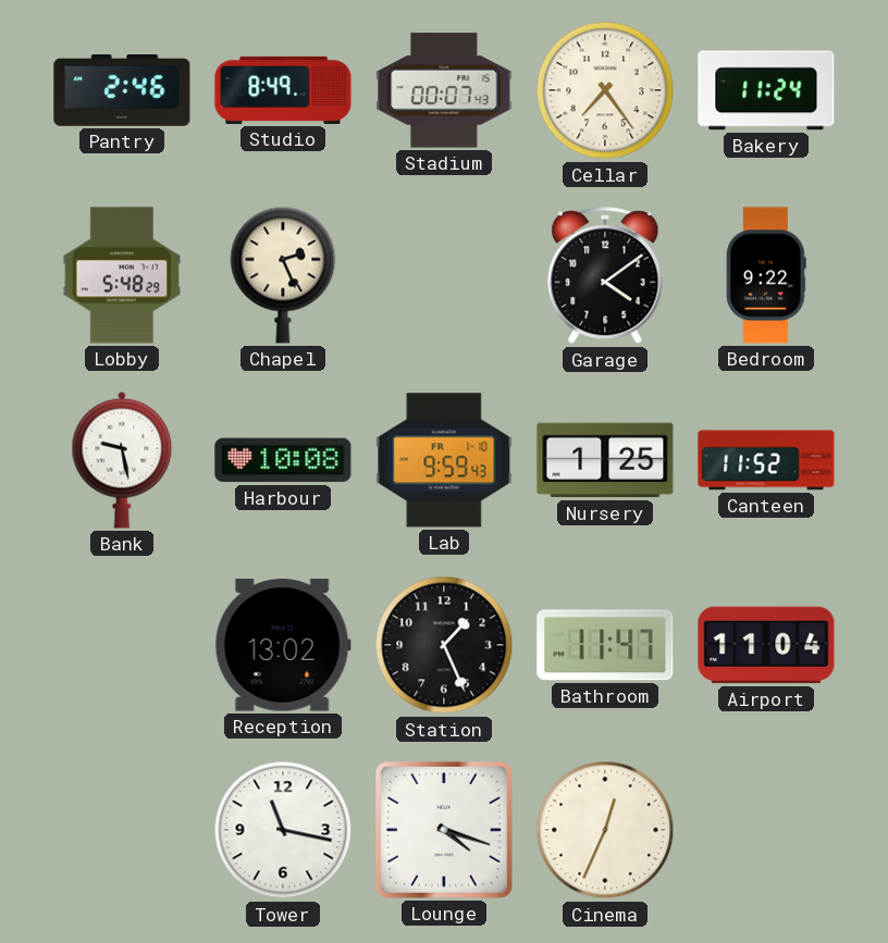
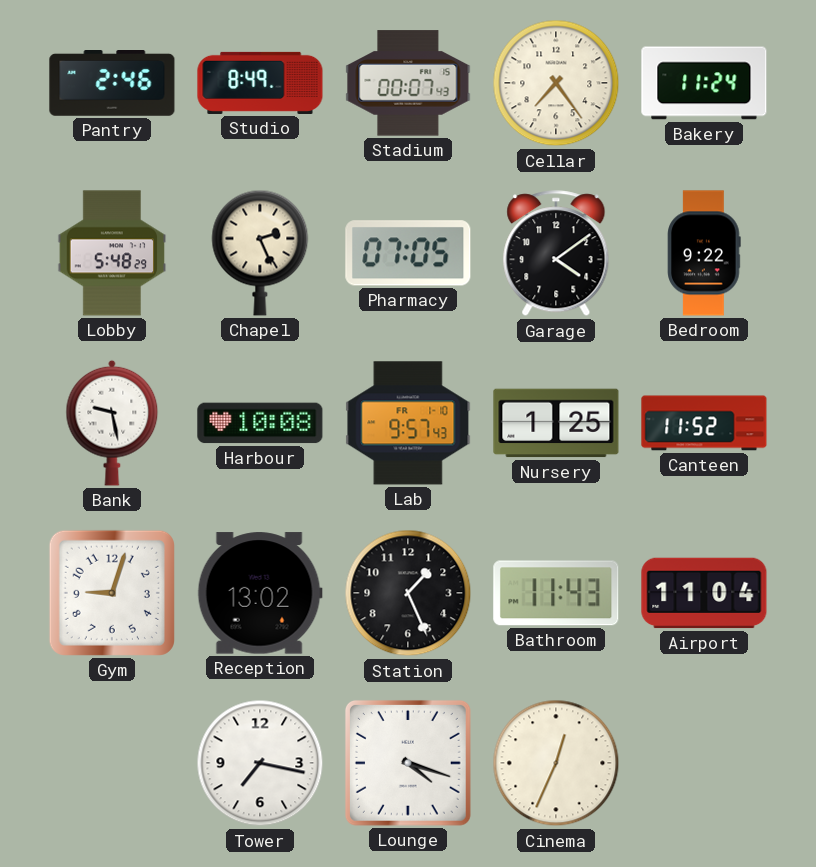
Pharmacy: none -> 07:05 (408, 253)
Lab: 9:59 -> 9:57 (408, 423)
Gym: none -> 9:03 (112, 593)
Bathroom: 11:47 -> 11:43 (556, 593)
Tower: 11:17 -> 7:17 (260, 763)
